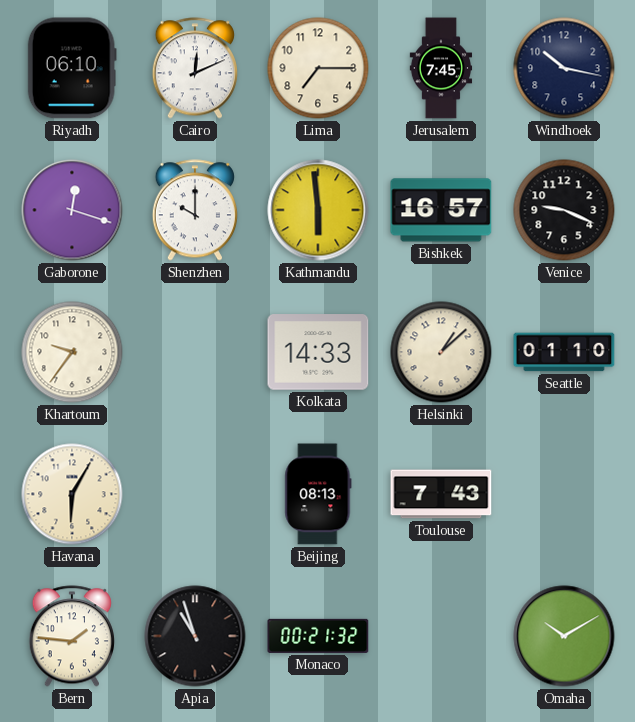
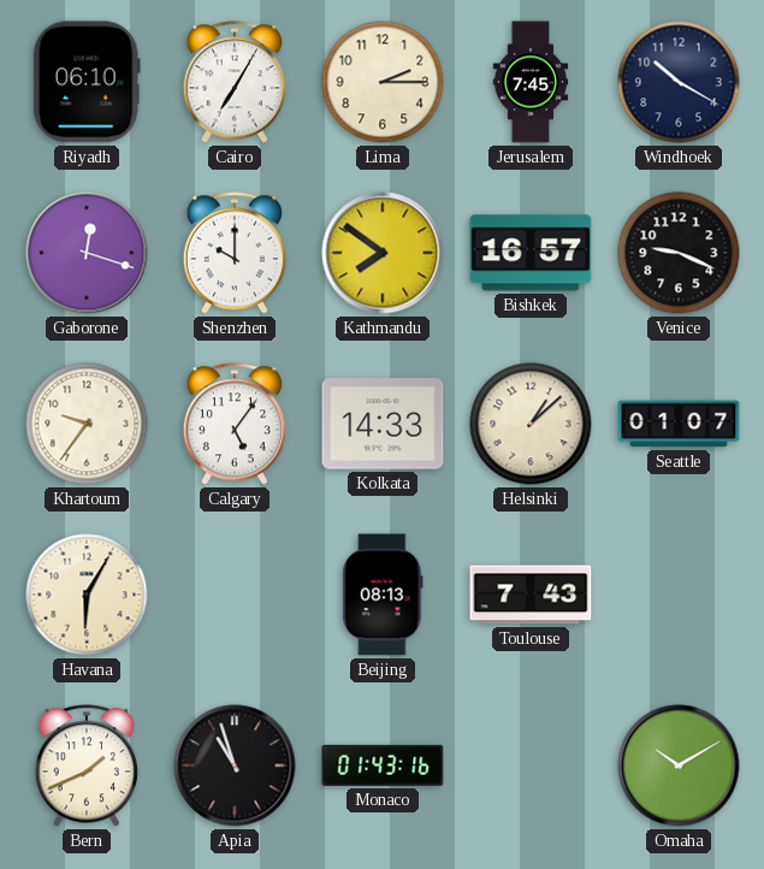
Cairo: 12:11 -> 7:05 (235, 82)
Lima: 7:15 -> 2:15 (383, 82)
Windhoek: 10:17 -> 10:20 (679, 82)
Kathmandu: 5:59 -> 7:51 (383, 253)
Calgary: none -> 5:06 (235, 424)
Seattle: 01:10 -> 01:07 (679, 424)
Bern: 1:46 -> 1:41 (87, 765)
Monaco: 00:21 -> 01:43 (383, 765)
